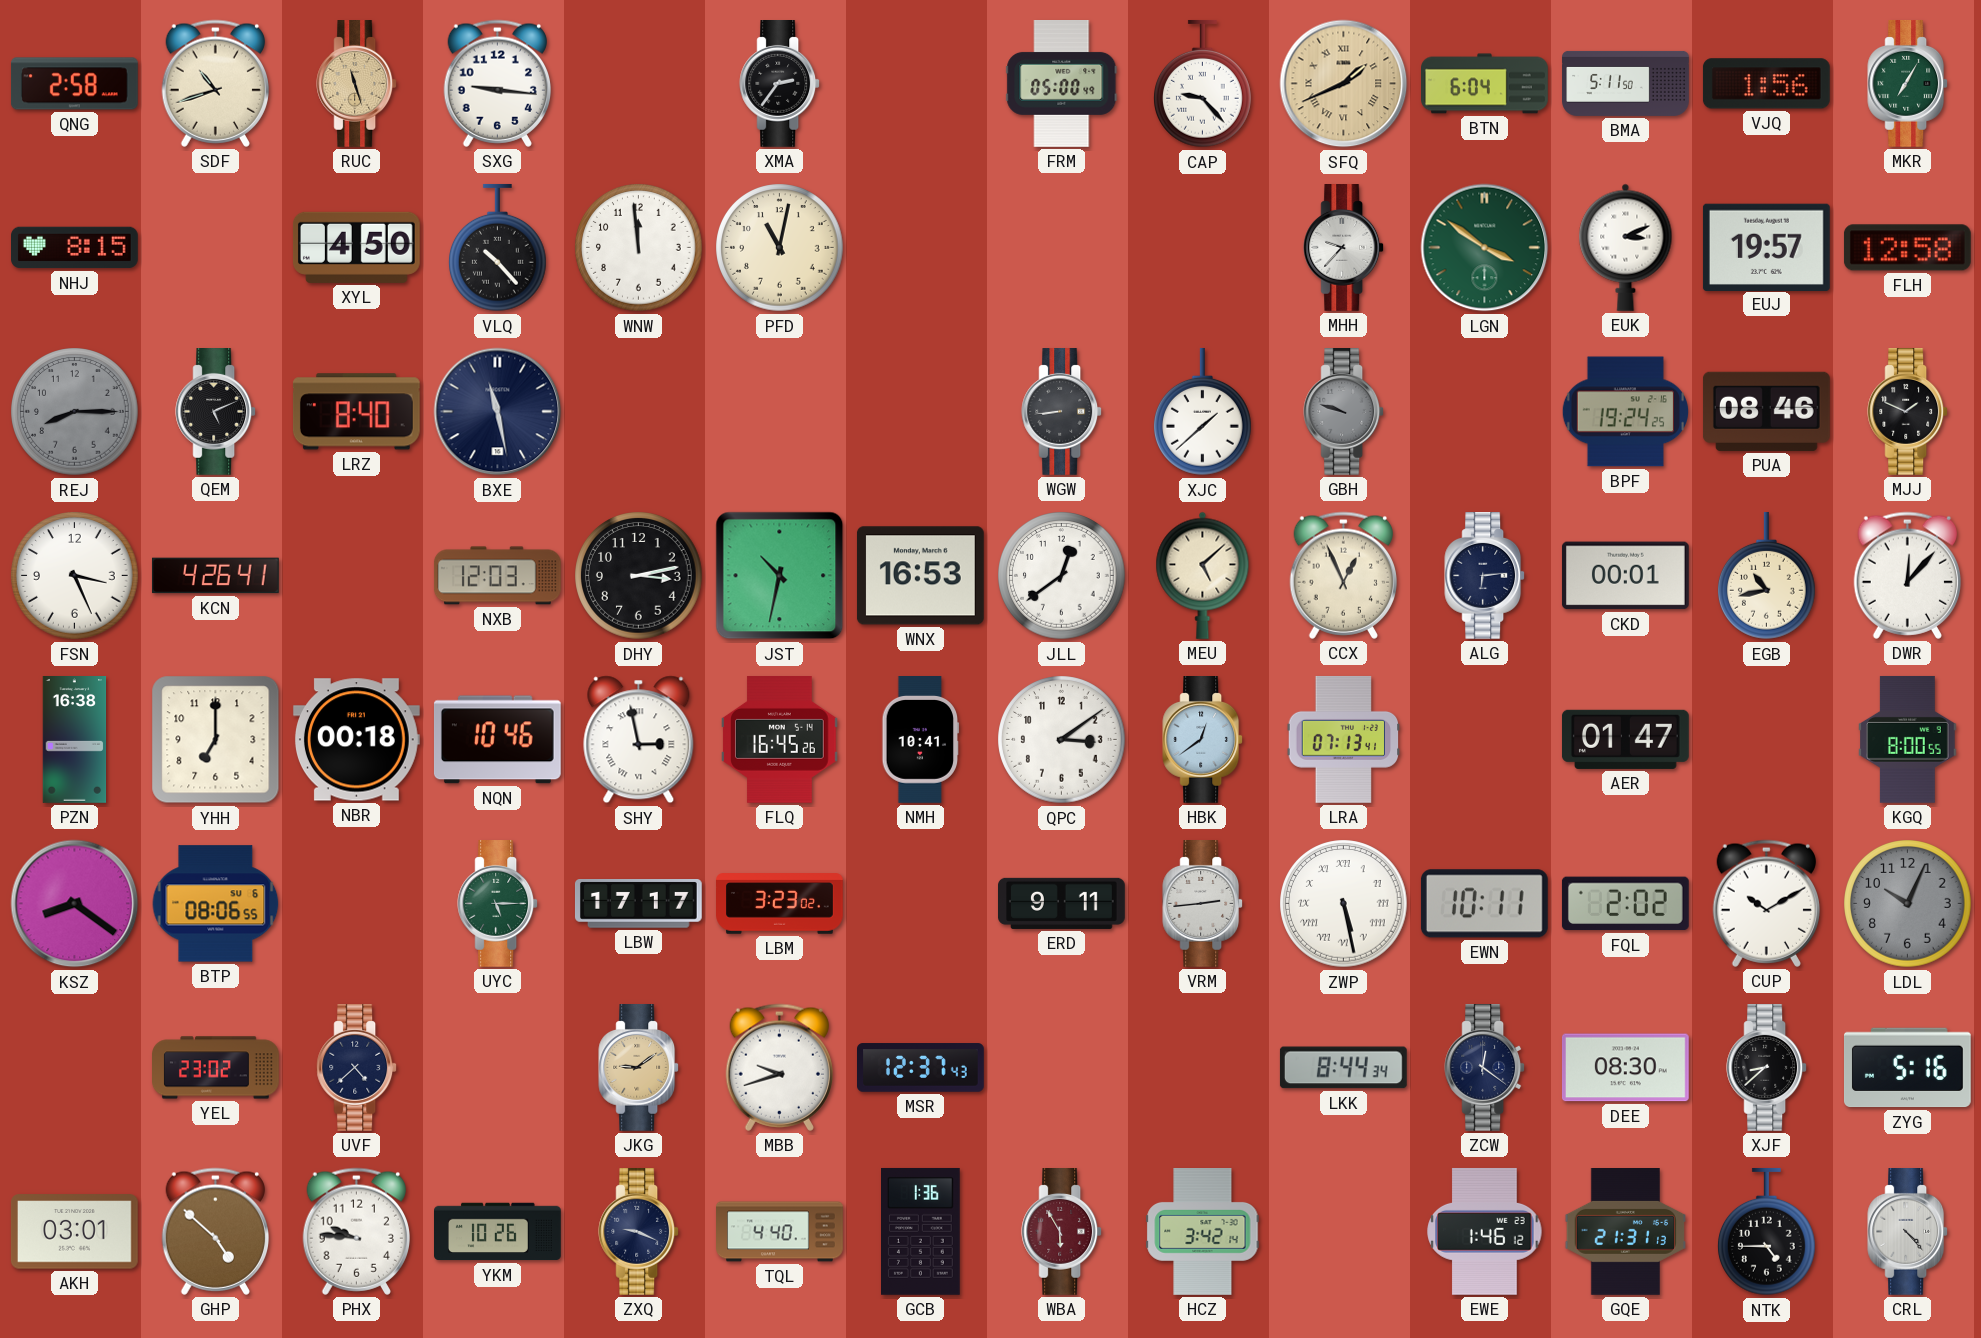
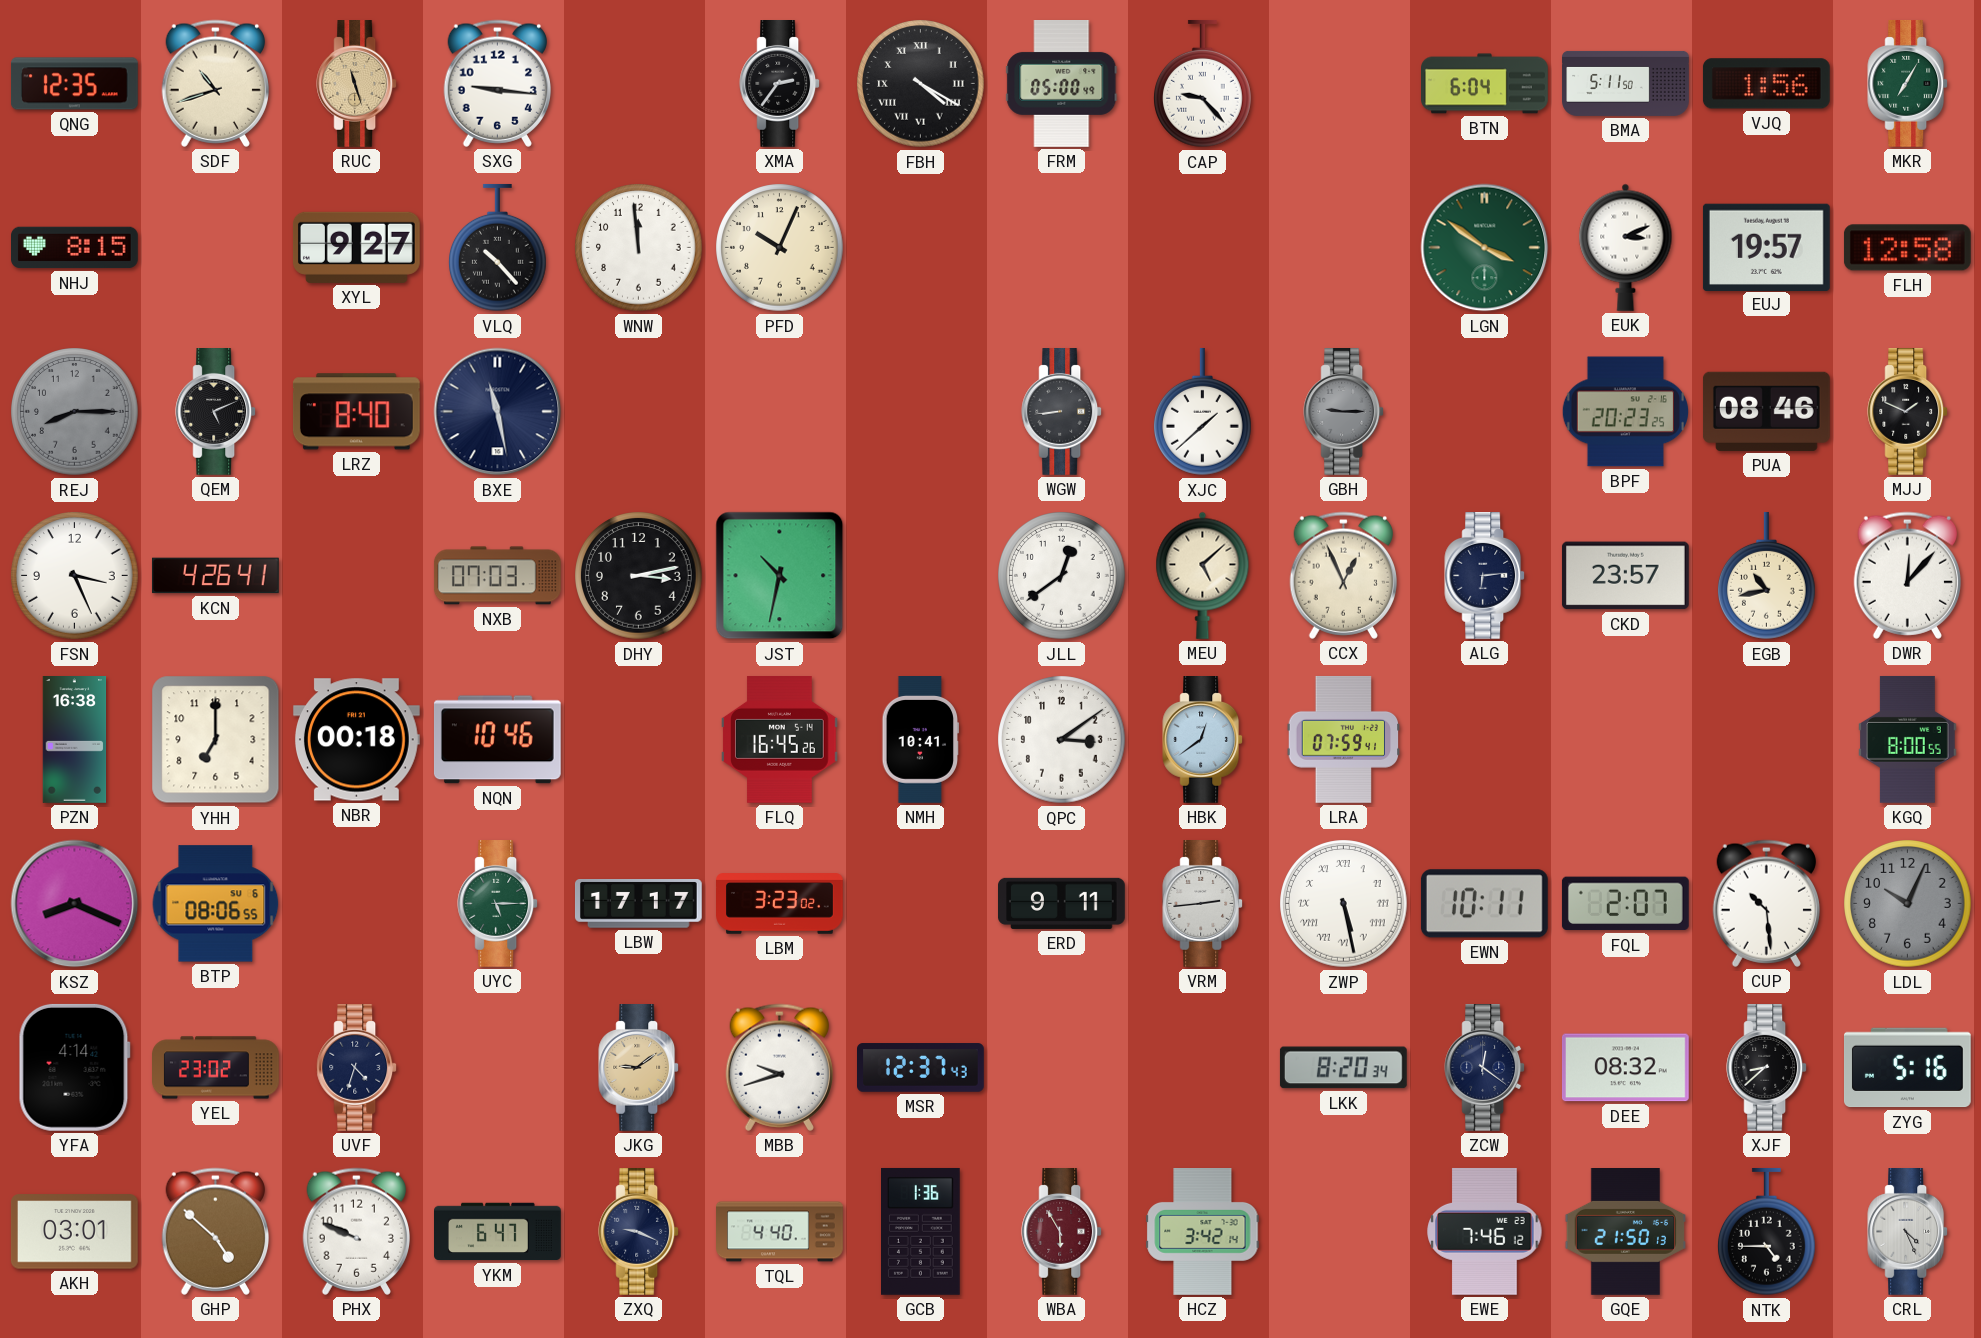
QNG: 2:58 -> 12:35 (74, 84)
FBH: none -> 4:20 (921, 84)
SFQ: 1:41 -> none (1344, 84)
XYL: 4:50 -> 9:27 (356, 247)
PFD: 11:02 -> 10:04 (780, 248)
MHH: 9:37 -> none (1344, 248)
GBH: 9:48 -> 9:15 (1344, 412)
BPF: 19:24 -> 20:23 (1625, 412)
NXB: 12:03 -> 07:03 (497, 576)
WNX: 16:53 -> none (920, 576)
CKD: 00:01 -> 23:57 (1625, 576)
SHY: 2:58 -> none (639, 740)
LRA: 07:13 -> 07:59 (1344, 739)
AER: 01:47 -> none (1625, 739)
KSZ: 8:21 -> 8:19 (75, 904)
FQL: 2:02 -> 2:07 (1625, 904)
CUP: 10:10 -> 10:29 (1766, 903)
YFA: none -> 4:14 (74, 1067)
UVF: 4:38 -> 4:33 (357, 1068)
LKK: 8:44 -> 8:20 (1343, 1068)
DEE: 08:30 -> 08:32 (1625, 1068)
PHX: 9:46 -> 9:49 (356, 1231)
YKM: 10:26 -> 6:47 (498, 1232)
EWE: 1:46 -> 7:46 (1485, 1231)
GQE: 21:31 -> 21:50 (1625, 1232)
CRL: 4:23 -> 4:26 (1908, 1232)
